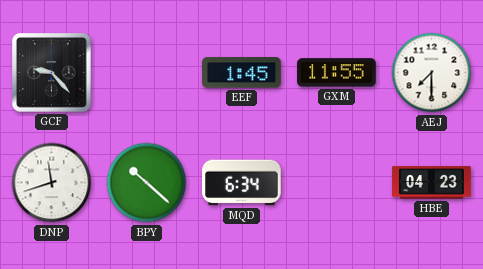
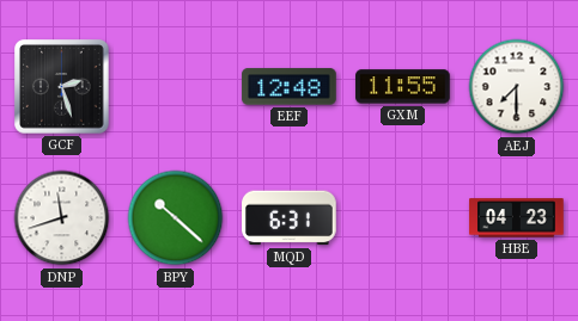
GCF: 9:23 -> 2:27 (62, 87)
EEF: 1:45 -> 12:48 (290, 87)
MQD: 6:34 -> 6:31 (290, 218)
